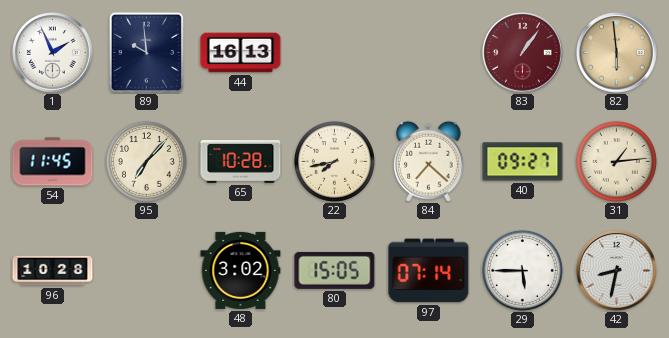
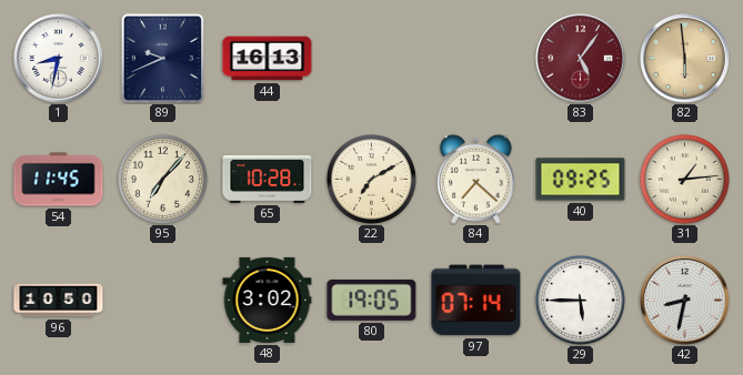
1: 1:56 -> 8:32 (59, 59)
89: 9:59 -> 9:41 (163, 58)
83: 1:06 -> 5:06 (581, 59)
22: 7:43 -> 7:10 (371, 179)
40: 09:27 -> 09:25 (581, 180)
96: 10:28 -> 10:50 (59, 301)
80: 15:05 -> 19:05 (372, 300)
